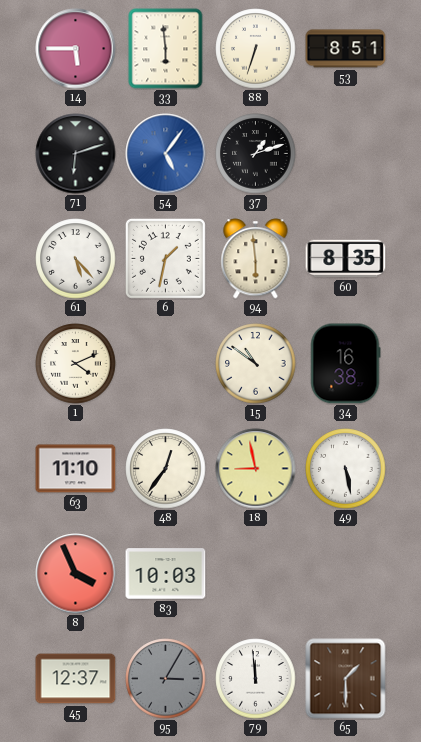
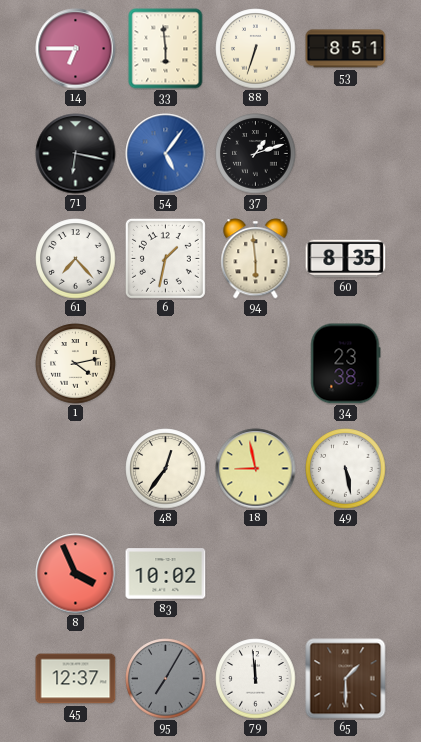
14: 5:45 -> 6:45 (76, 49)
71: 6:12 -> 6:17 (76, 154)
61: 5:23 -> 7:23 (76, 259)
1: 4:11 -> 4:13 (76, 364)
15: 10:51 -> none (256, 364)
34: 16:38 -> 23:38 (345, 364)
63: 11:10 -> none (76, 469)
83: 10:03 -> 10:02 (166, 574)
95: 3:05 -> 7:05 (166, 679)
